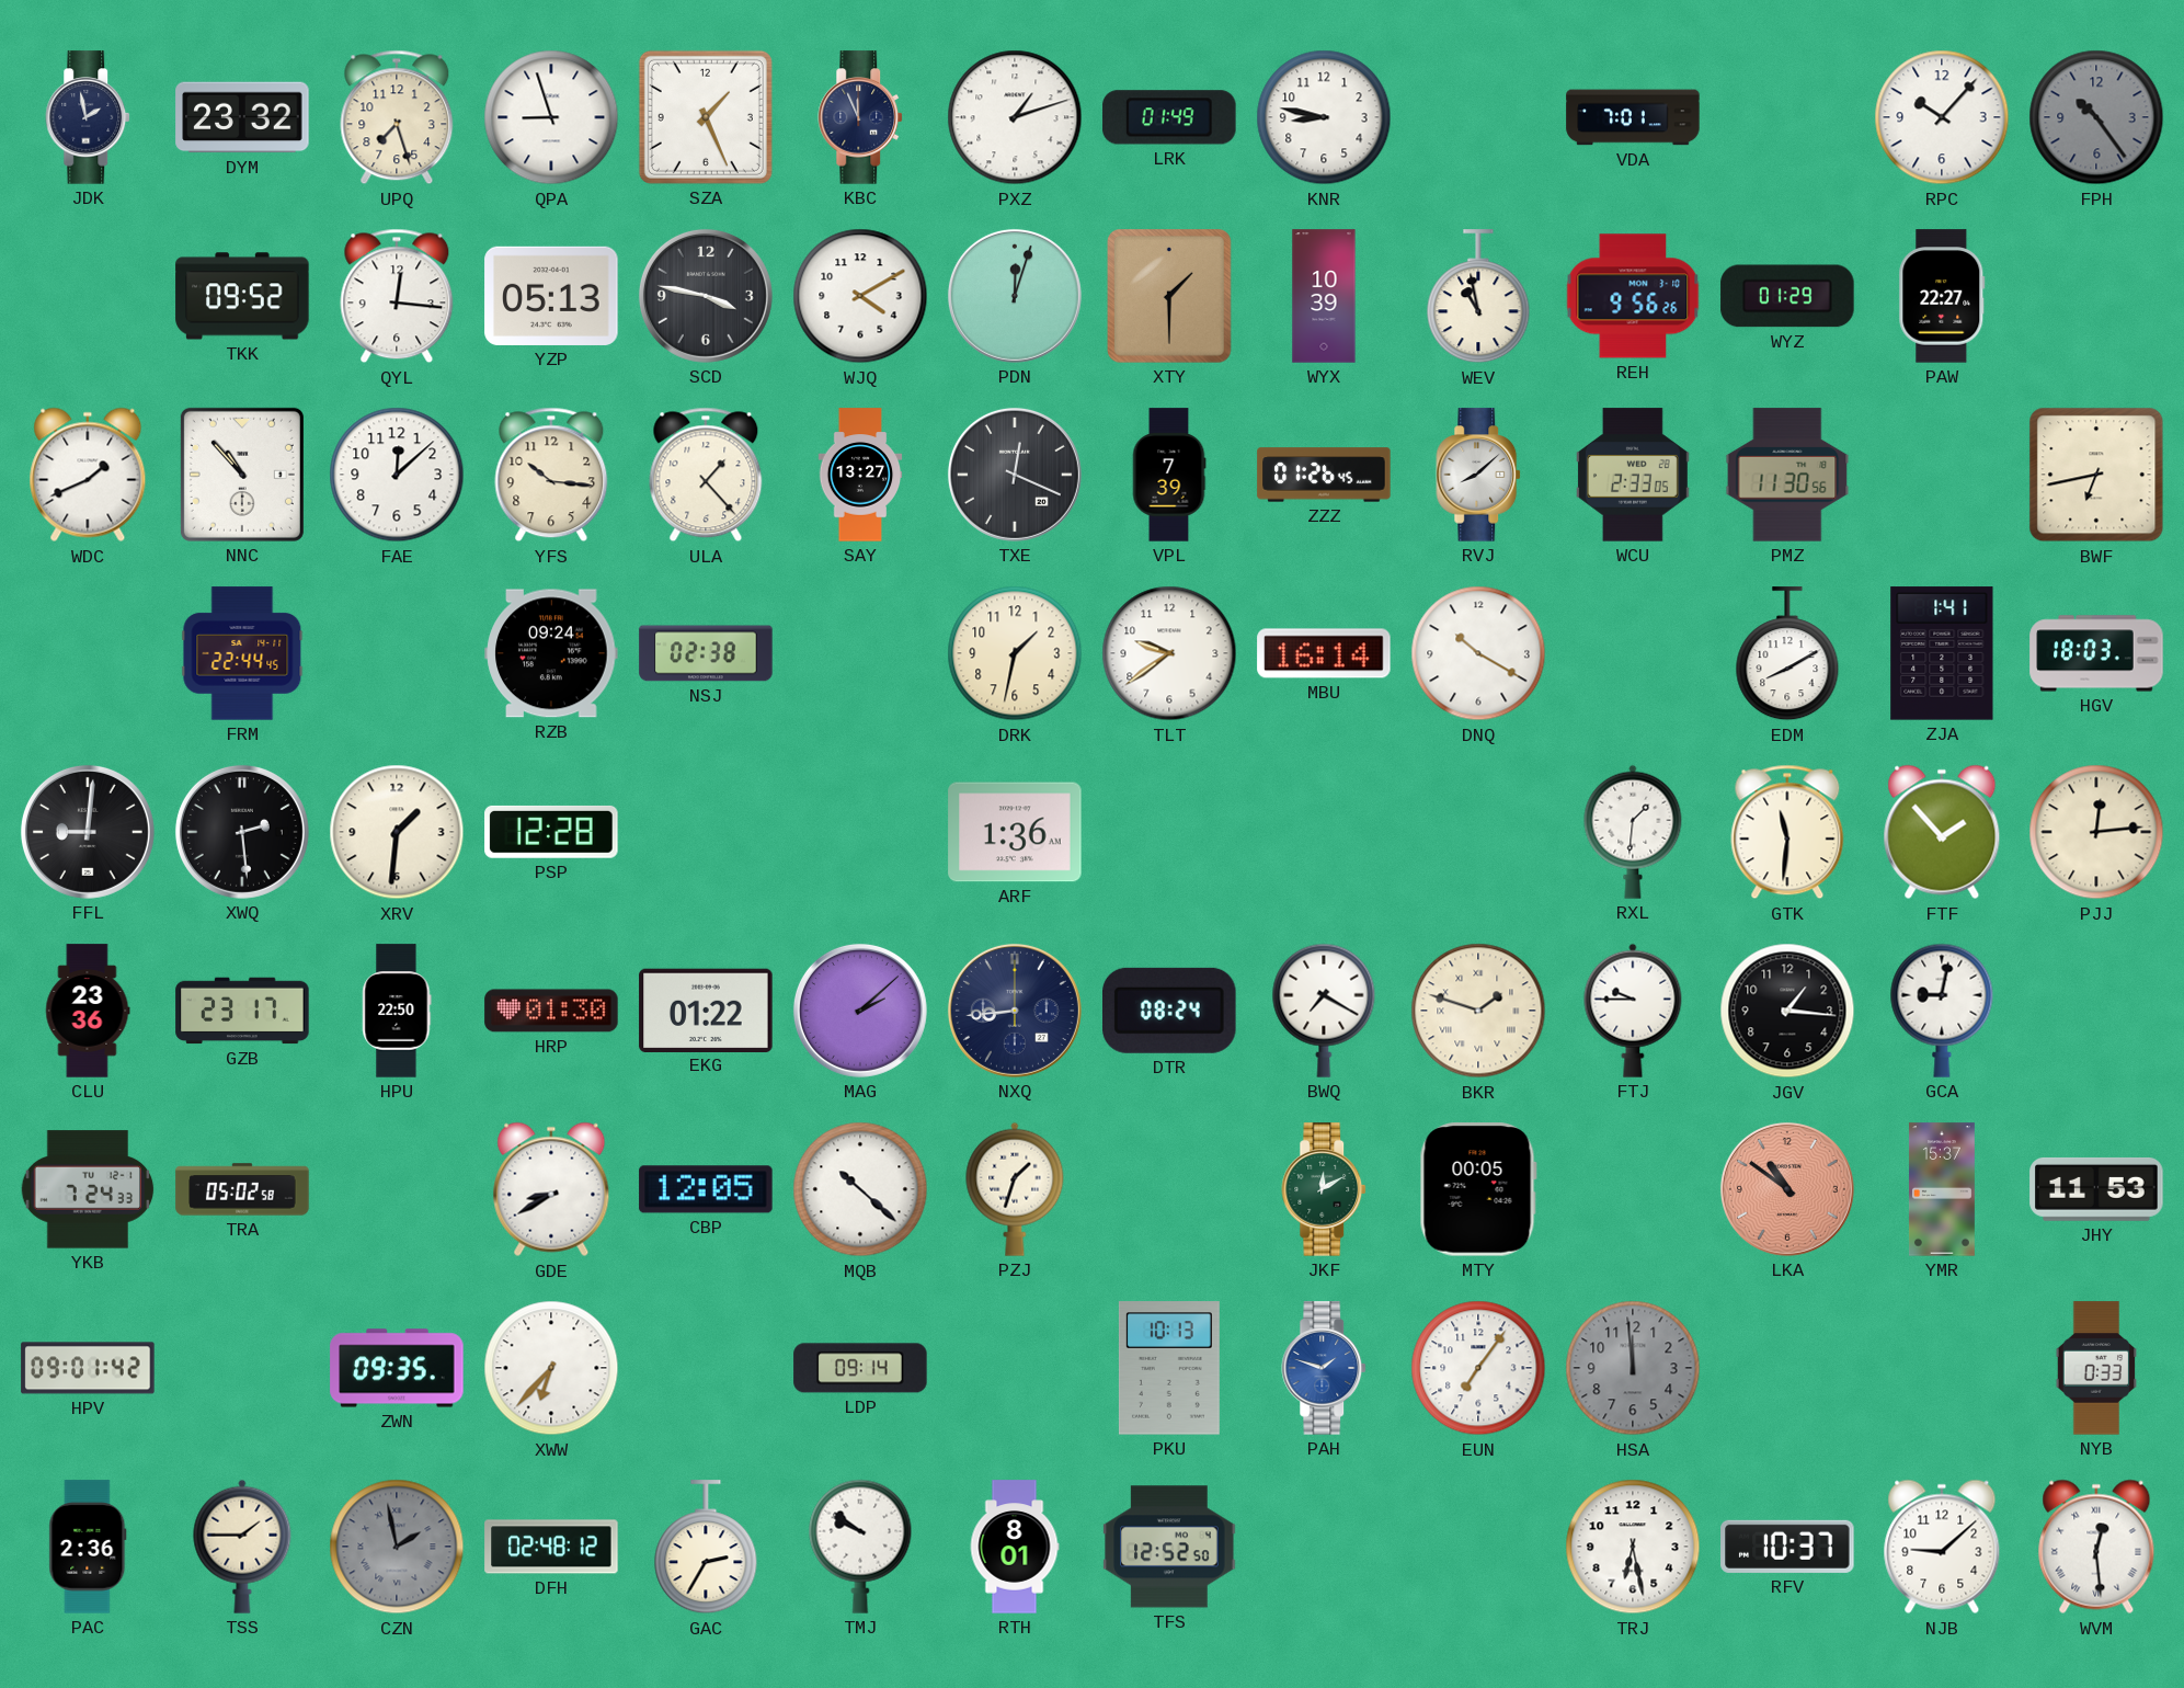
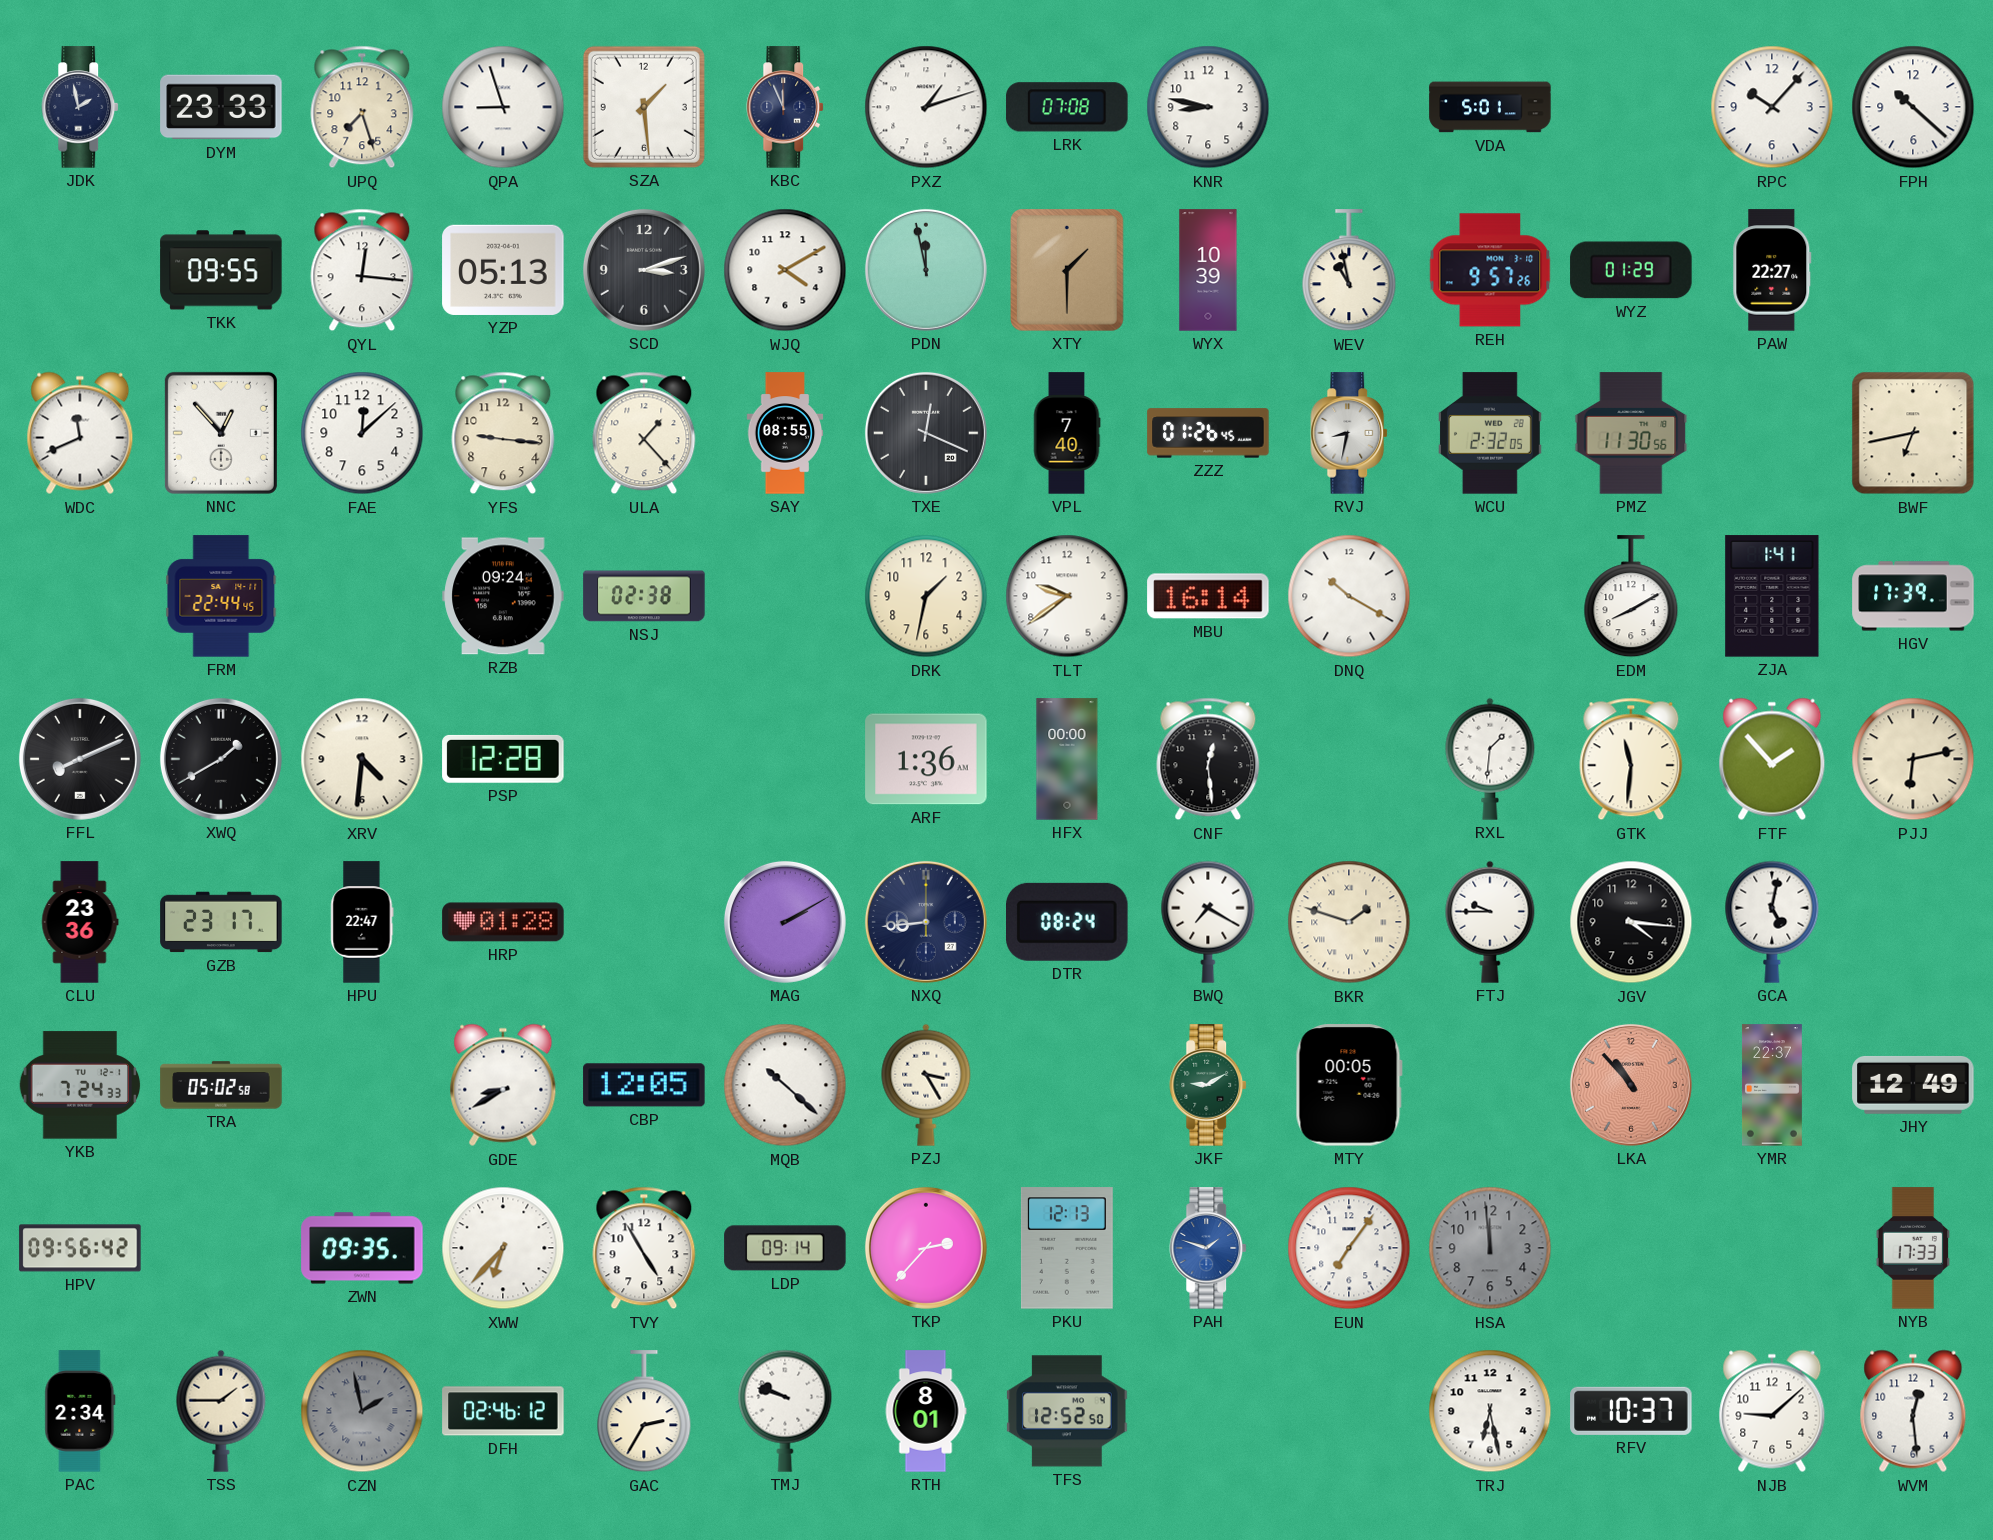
DYM: 23:32 -> 23:33 (221, 107)
SZA: 1:26 -> 1:29 (644, 107)
LRK: 01:49 -> 07:08 (1067, 107)
VDA: 7:01 -> 5:01 (1490, 107)
FPH: 10:24 -> 10:22 (1913, 107)
FPH dial: grey -> white (1913, 107)
TKK: 09:52 -> 09:55 (221, 270)
SCD: 3:47 -> 3:12 (644, 270)
PDN: 12:03 -> 11:58 (926, 270)
REH: 9:56 -> 9:57 (1490, 270)
WDC: 1:41 -> 11:41 (80, 433)
NNC: 10:53 -> 12:53 (221, 433)
YFS: 10:16 -> 9:16 (503, 433)
SAY: 13:27 -> 08:55 (785, 433)
VPL: 7:39 -> 7:40 (1067, 433)
RVJ: 8:08 -> 8:32 (1350, 433)
WCU: 2:33 -> 2:32 (1490, 433)
HGV: 18:03 -> 17:39 (1913, 596)
FFL: 9:01 -> 8:11 (80, 759)
XWQ: 2:29 -> 1:40 (221, 759)
XRV: 1:31 -> 4:31 (362, 759)
HFX: none -> 00:00 (1067, 759)
CNF: none -> 12:29 (1208, 759)
PJJ: 12:14 -> 6:13 (1913, 759)
HPU: 22:50 -> 22:47 (362, 922)
HRP: 01:30 -> 01:28 (503, 922)
EKG: 01:22 -> none (706, 1010)
MAG: 2:08 -> 2:10 (785, 922)
JGV: 1:16 -> 4:16 (1631, 922)
GCA: 9:02 -> 5:02 (1772, 922)
PZJ: 1:33 -> 3:25 (926, 1085)
JKF: 12:10 -> 9:10 (1209, 1085)
LKA: 10:51 -> 10:53 (1631, 1085)
YMR: 15:37 -> 22:37 (1772, 1085)
JHY: 11:53 -> 12:49 (1913, 1085)
HPV: 09:01 -> 09:56 (80, 1248)
TVY: none -> 4:55 (644, 1248)
TKP: none -> 2:37 (926, 1248)
PKU: 10:13 -> 12:13 (1067, 1248)
NYB: 0:33 -> 17:33 (1912, 1248)
PAC: 2:36 -> 2:34 (80, 1411)
DFH: 02:48 -> 02:46 (503, 1411)
TMJ: 9:51 -> 9:48 (785, 1411)
WVM numerals: Roman -> Arabic (1913, 1411)
